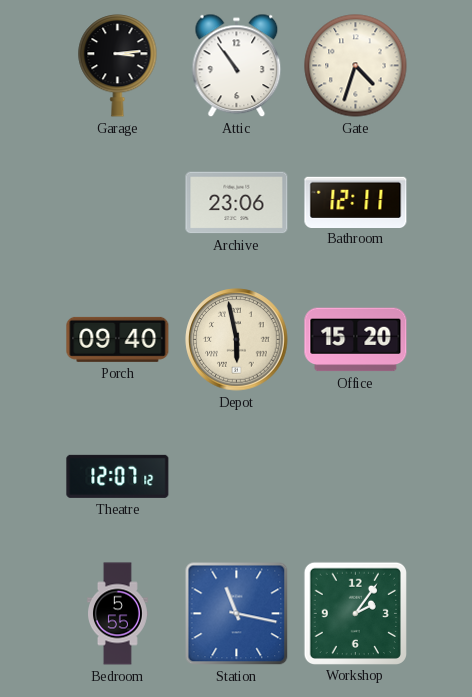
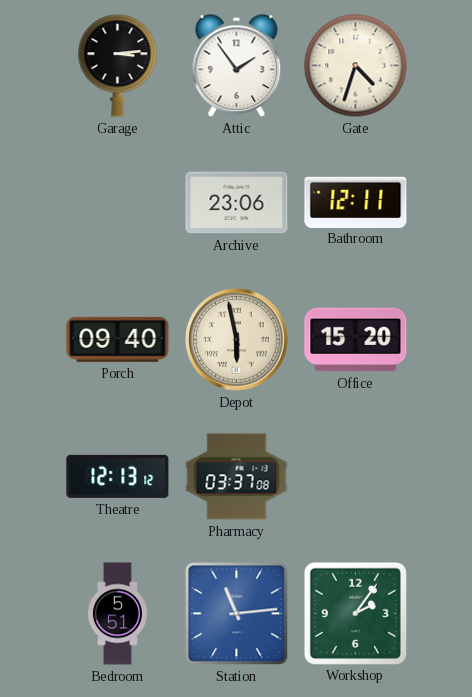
Attic: 10:54 -> 1:54 (237, 66)
Theatre: 12:07 -> 12:13 (118, 476)
Pharmacy: none -> 03:37 (237, 477)
Bedroom: 5:55 -> 5:51 (118, 614)
Station: 11:17 -> 11:14 (237, 614)
